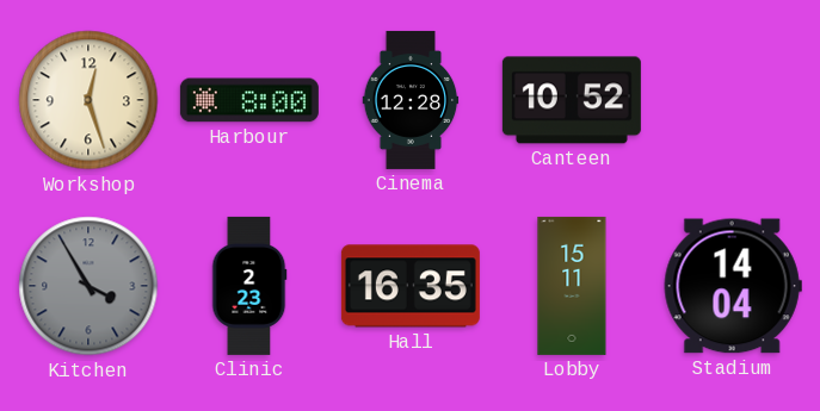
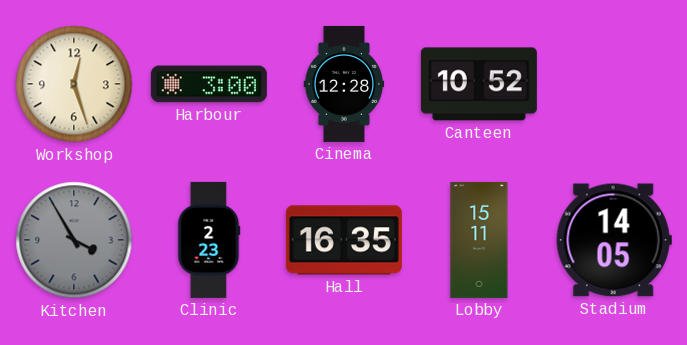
Harbour: 8:00 -> 3:00 (209, 84)
Stadium: 14:04 -> 14:05 (614, 240)
